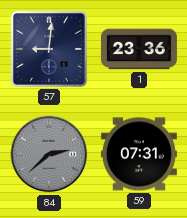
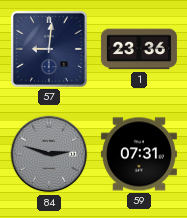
84: 2:38 -> 2:48 (49, 154)
